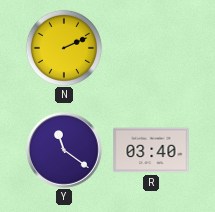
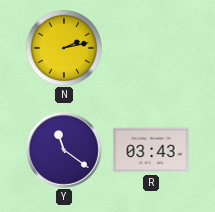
N: 2:11 -> 2:13 (64, 48)
R: 03:40 -> 03:43 (151, 150)
